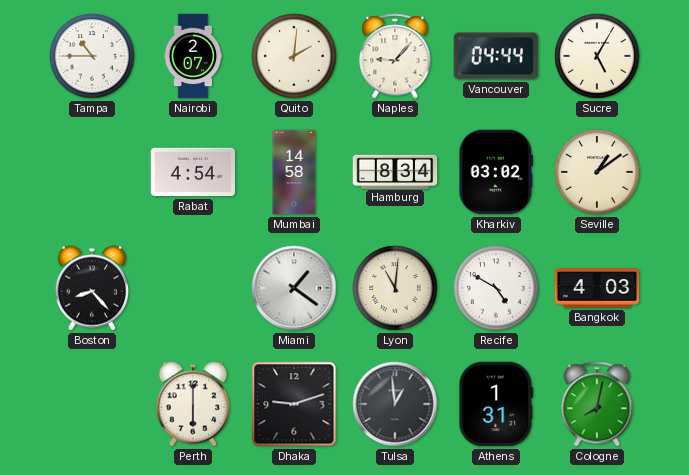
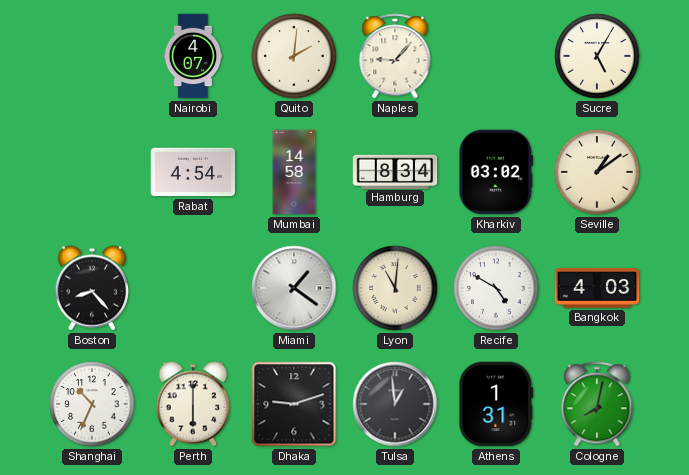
Tampa: 10:45 -> none (92, 56)
Nairobi: 2:07 -> 4:07 (193, 56)
Vancouver: 04:44 -> none (496, 56)
Shanghai: none -> 10:34 (92, 404)
